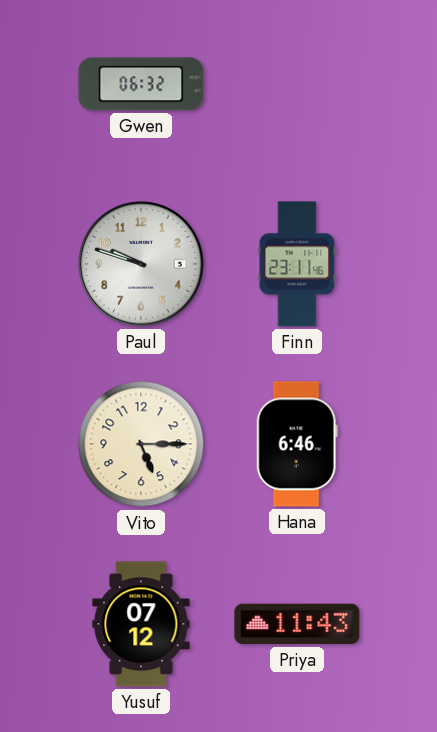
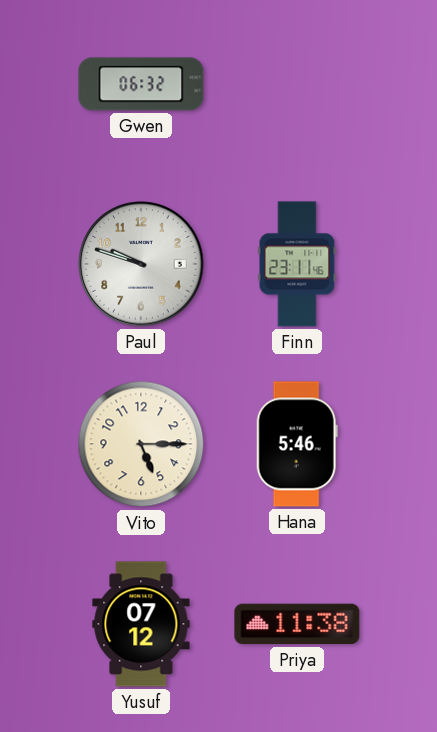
Hana: 6:46 -> 5:46 (297, 444)
Priya: 11:43 -> 11:38 (297, 624)
